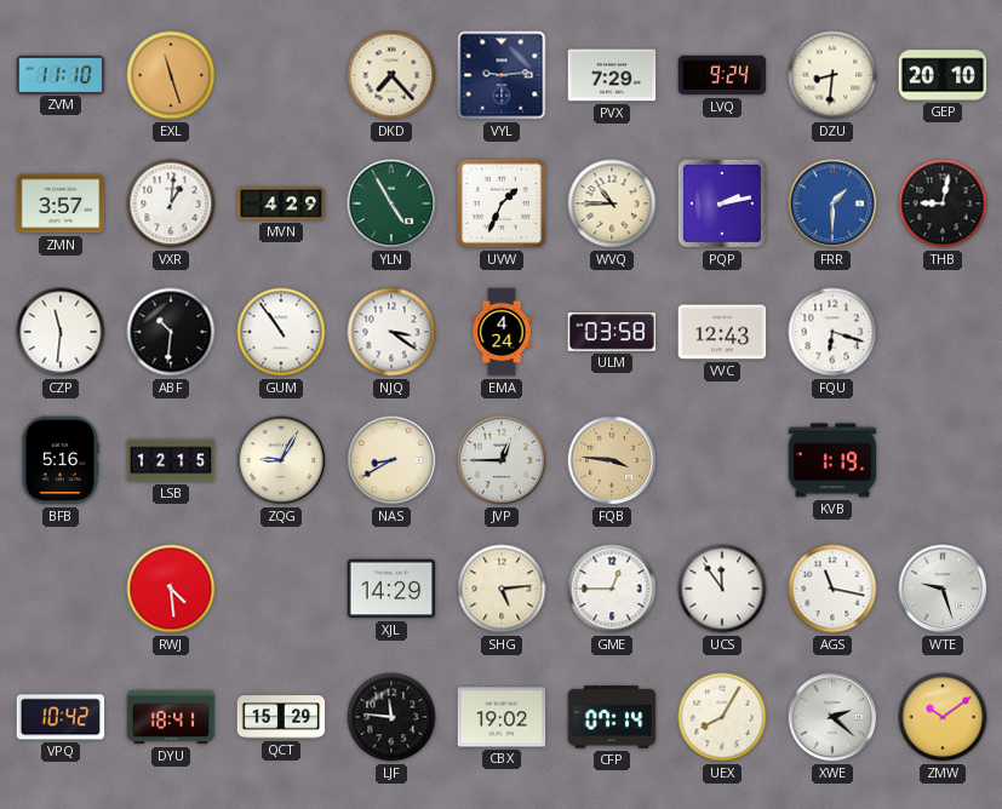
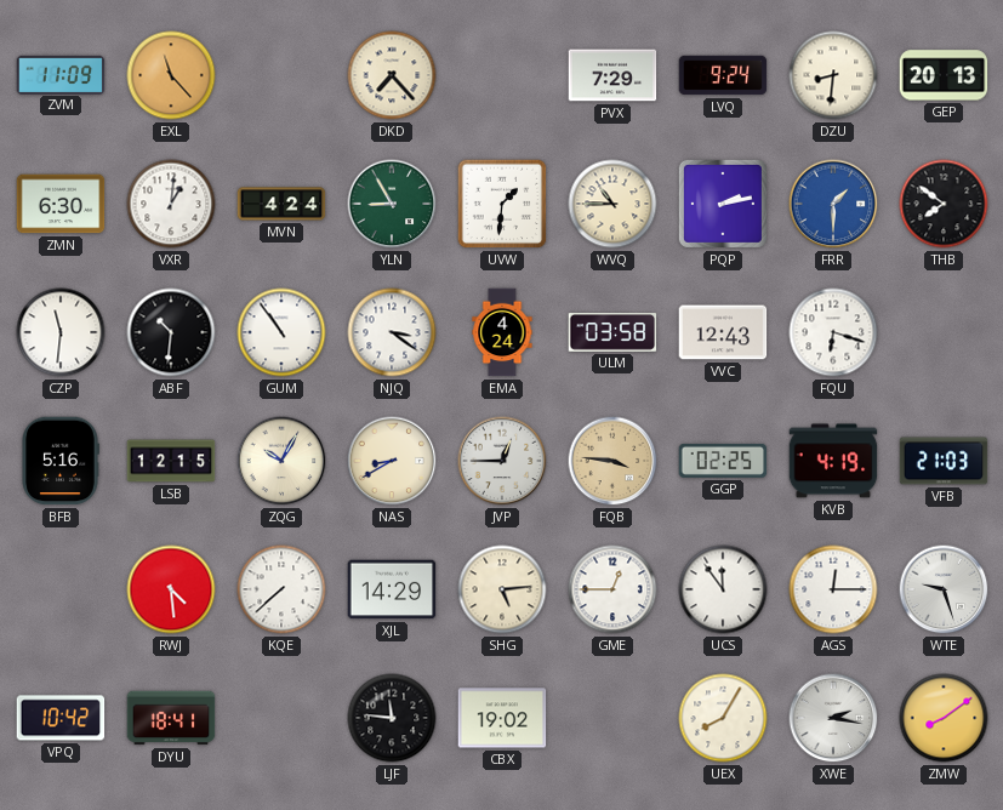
ZVM: 11:10 -> 11:09 (61, 74)
EXL: 11:27 -> 11:23 (171, 75)
VYL: 9:14 -> none (502, 75)
GEP: 20:10 -> 20:13 (944, 75)
ZMN: 3:57 -> 6:30 (61, 204)
MVN: 4:29 -> 4:24 (281, 204)
YLN: 4:55 -> 8:55 (392, 204)
UVW: 1:34 -> 1:31 (502, 204)
THB: 9:02 -> 7:51 (944, 204)
ZQG: 9:05 -> 10:05 (281, 461)
GGP: none -> 02:25 (723, 461)
KVB: 1:19 -> 4:19 (833, 461)
VFB: none -> 21:03 (944, 461)
KQE: none -> 7:38 (281, 589)
AGS: 11:17 -> 12:15 (833, 589)
QCT: 15:29 -> none (281, 717)
CFP: 07:14 -> none (612, 717)
XWE: 2:22 -> 2:17 (833, 718)
ZMW: 10:09 -> 8:09 (944, 718)
